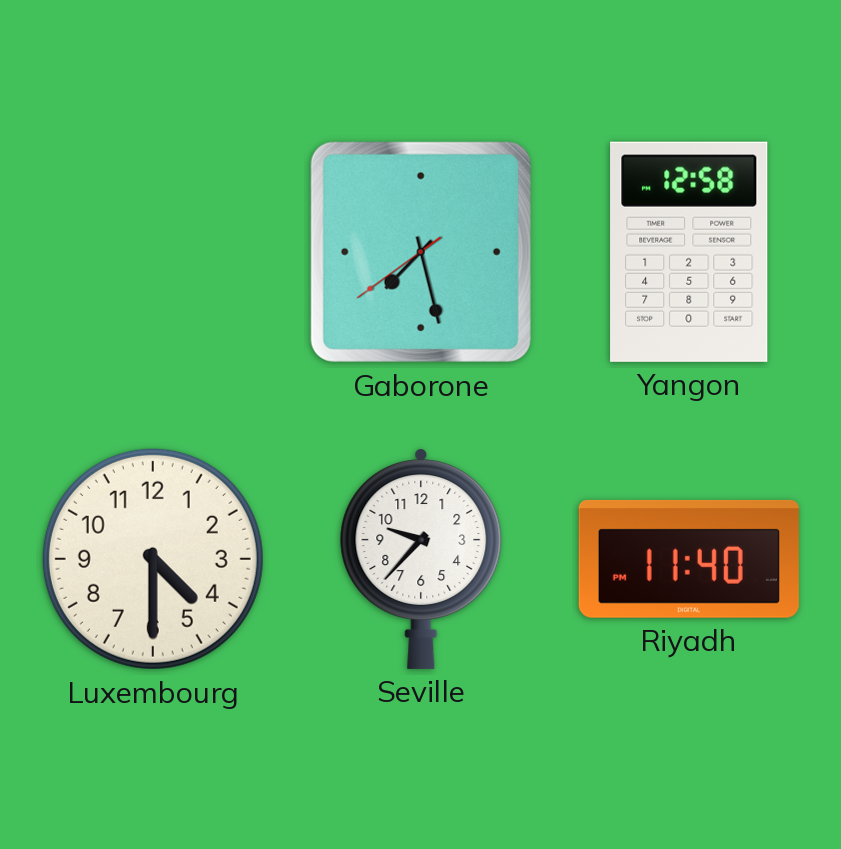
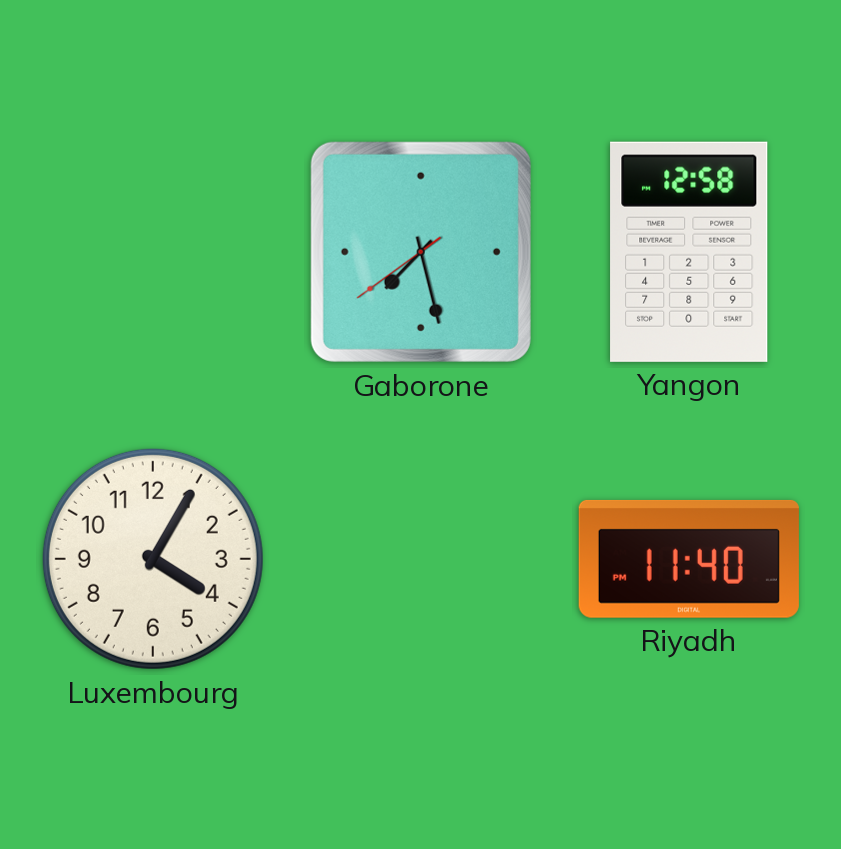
Luxembourg: 4:30 -> 4:05 (153, 559)
Seville: 9:37 -> none (421, 559)
